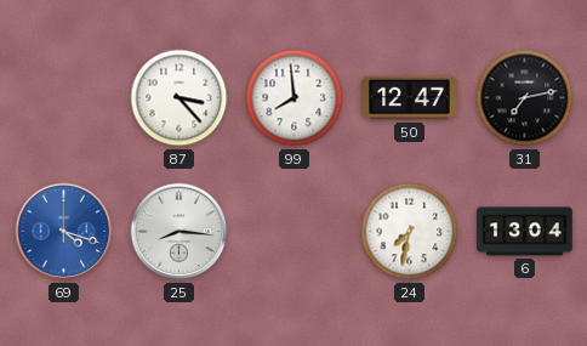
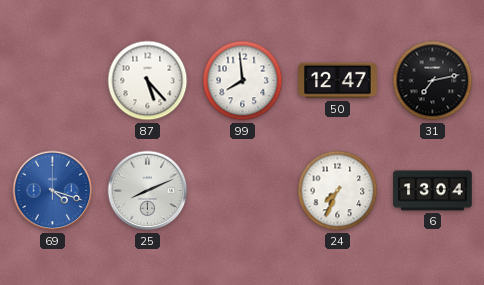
87: 3:23 -> 5:23 (148, 81)
25: 8:16 -> 8:11 (148, 191)
24: 7:32 -> 7:34 (338, 191)
